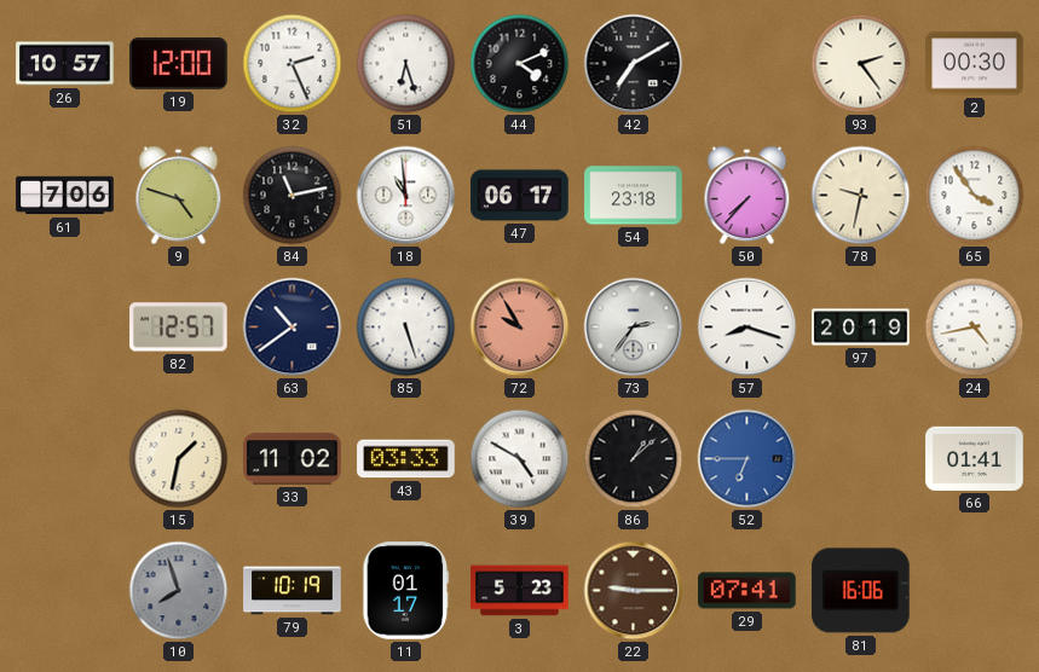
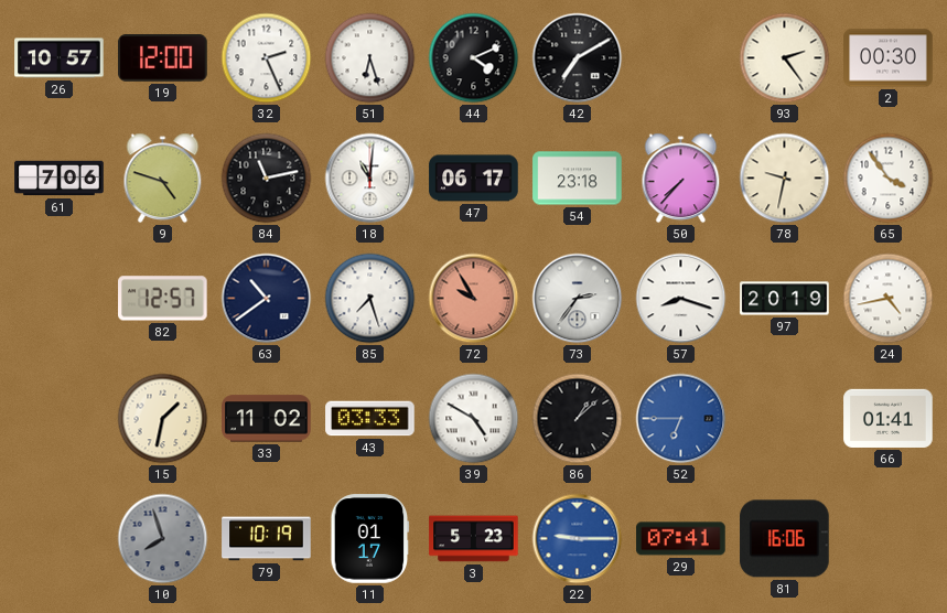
18: 10:59 -> 11:01 (370, 179)
85: 5:27 -> 7:27 (370, 299)
22 dial: brown -> blue (578, 539)
